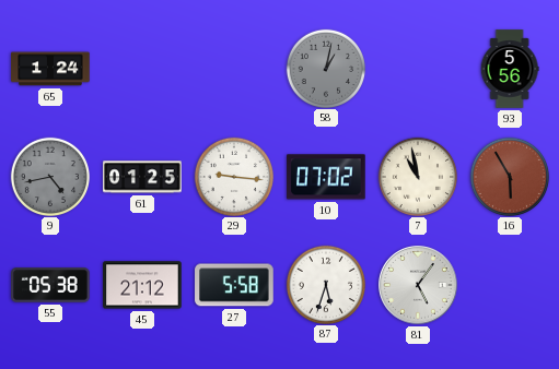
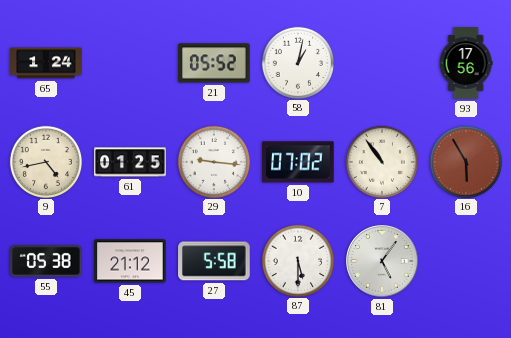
21: none -> 05:52 (214, 63)
58 dial: grey -> white (297, 62)
93: 5:56 -> 17:56 (466, 63)
9 dial: grey -> cream (45, 161)
7: 10:58 -> 10:54 (381, 161)
87: 5:33 -> 5:30 (297, 260)
